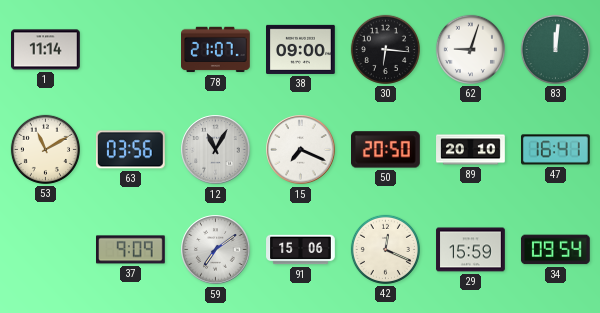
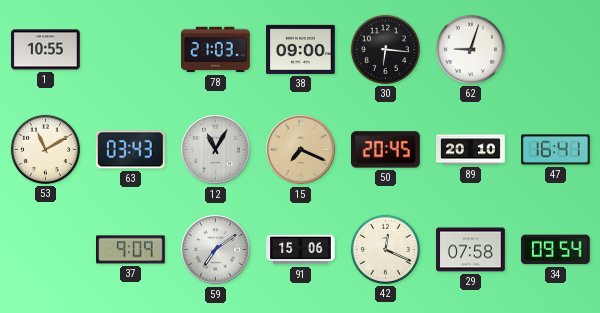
1: 11:14 -> 10:55 (46, 50)
78: 21:07 -> 21:03 (216, 50)
83: 12:01 -> none (555, 49)
63: 03:56 -> 03:43 (130, 150)
15 dial: white -> champagne (301, 150)
50: 20:50 -> 20:45 (386, 150)
29: 15:59 -> 07:58 (471, 250)
